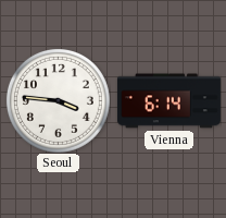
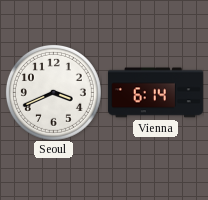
Seoul: 3:46 -> 3:41 (53, 92)
